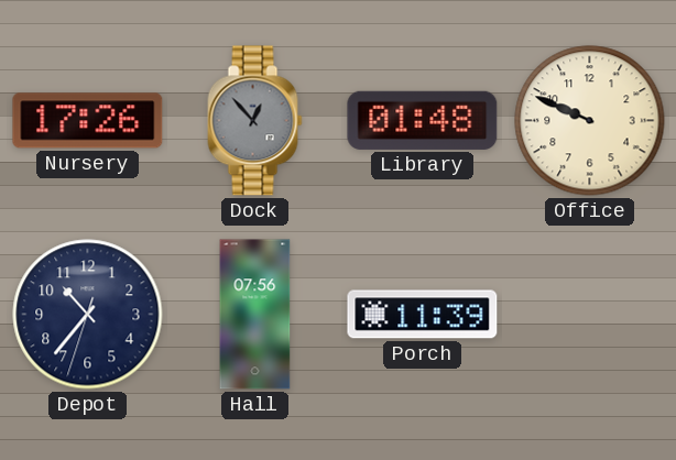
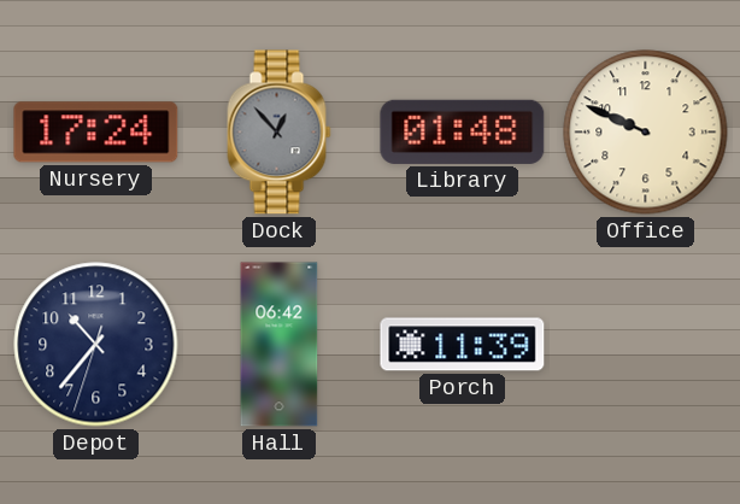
Nursery: 17:26 -> 17:24 (96, 133)
Hall: 07:56 -> 06:42 (280, 345)
